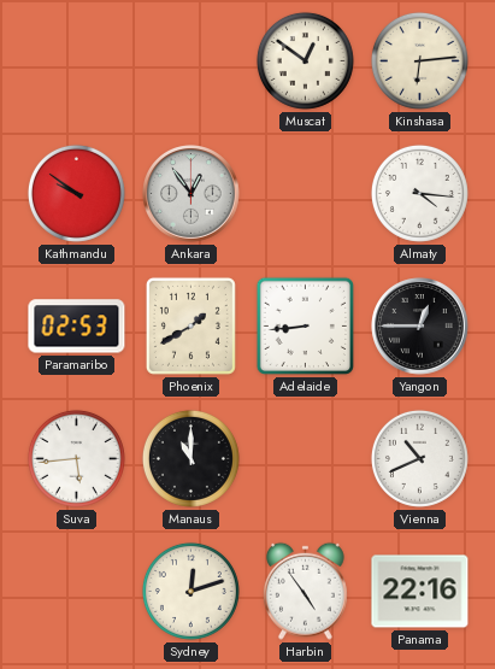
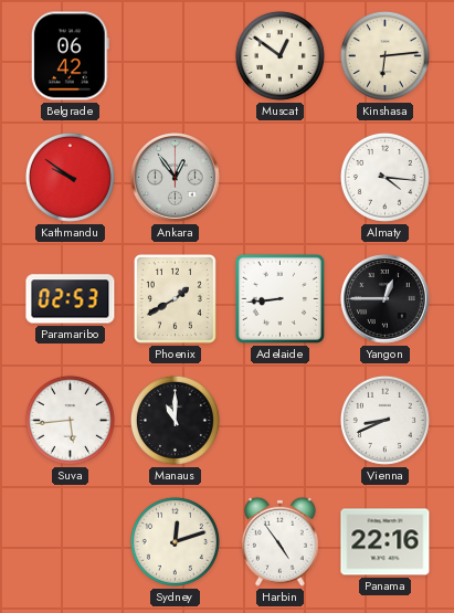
Belgrade: none -> 06:42 (70, 56)
Vienna: 10:41 -> 8:41 (384, 420)
